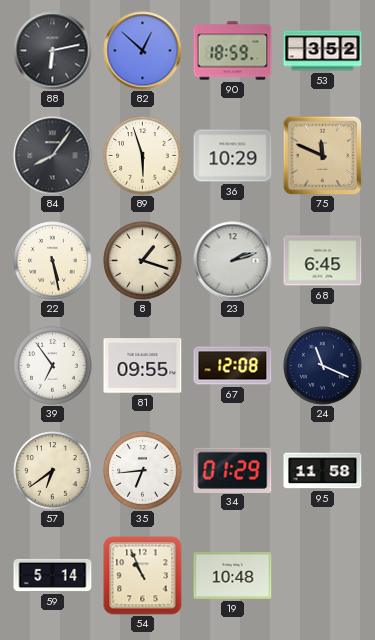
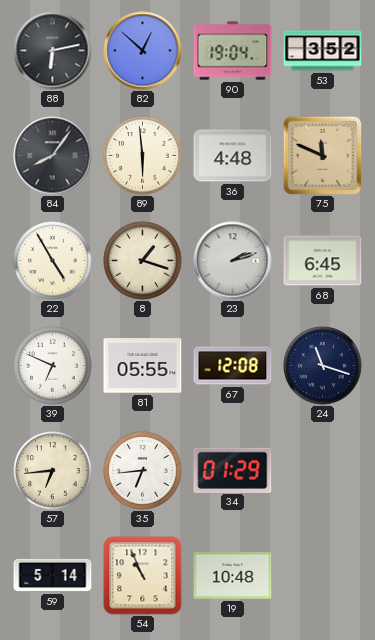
90: 18:59 -> 19:04 (233, 51)
89: 5:57 -> 5:59 (143, 156)
36: 10:29 -> 4:48 (233, 156)
22: 5:28 -> 4:55 (53, 261)
39: 6:54 -> 6:49 (53, 366)
81: 09:55 -> 05:55 (143, 366)
24: 11:19 -> 11:18 (323, 366)
57: 6:39 -> 6:44 (53, 471)
95: 11:58 -> none (323, 471)
